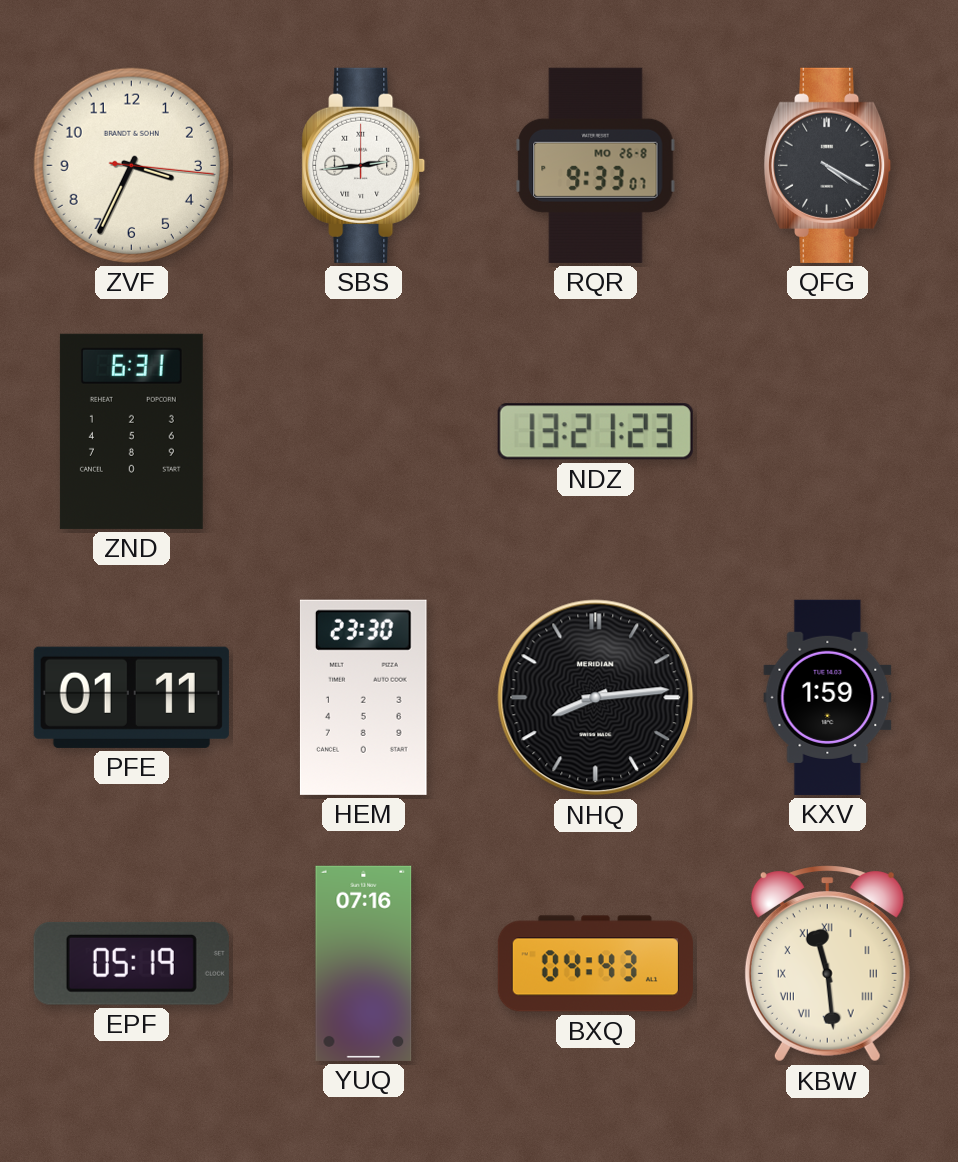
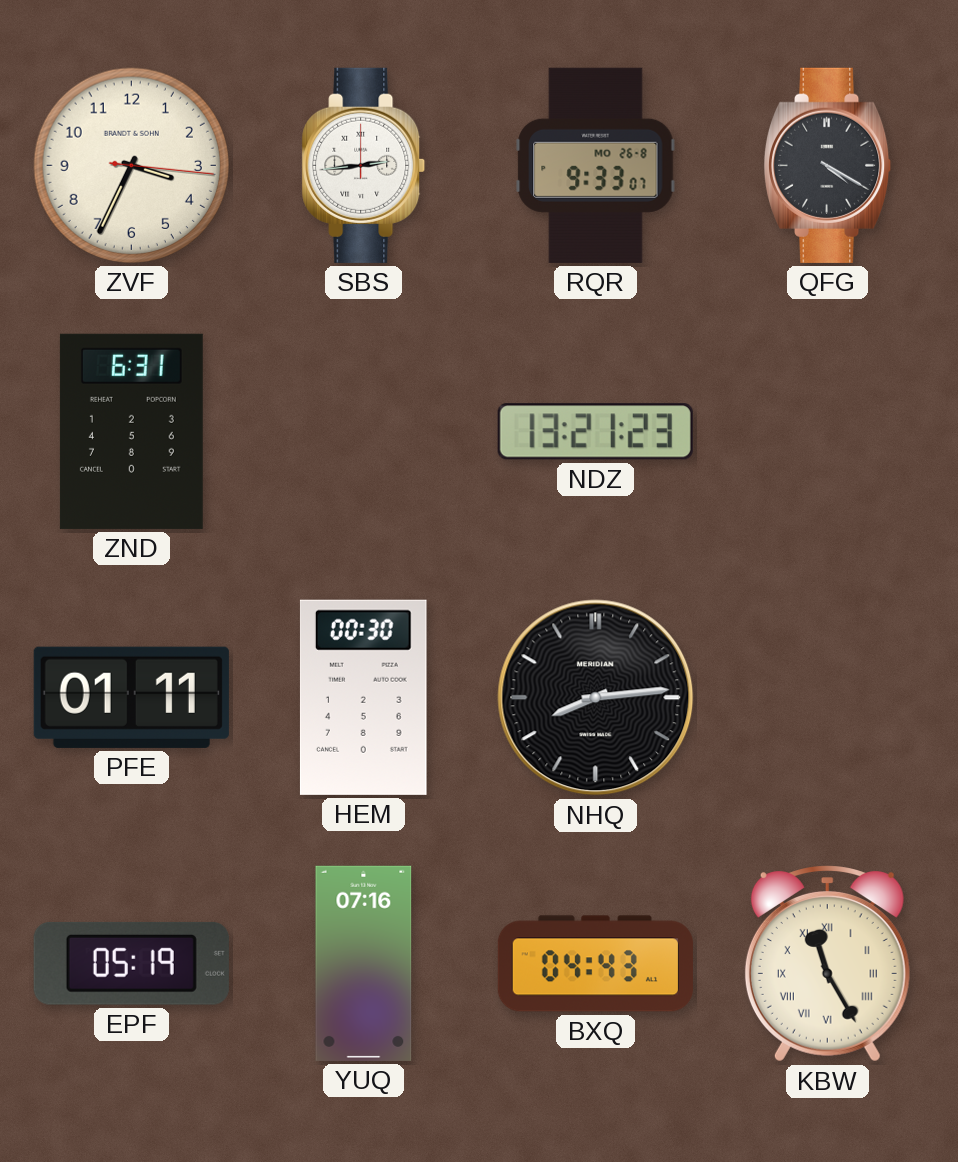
HEM: 23:30 -> 00:30 (363, 697)
KXV: 1:59 -> none (828, 697)
KBW: 11:29 -> 11:25 (827, 964)
